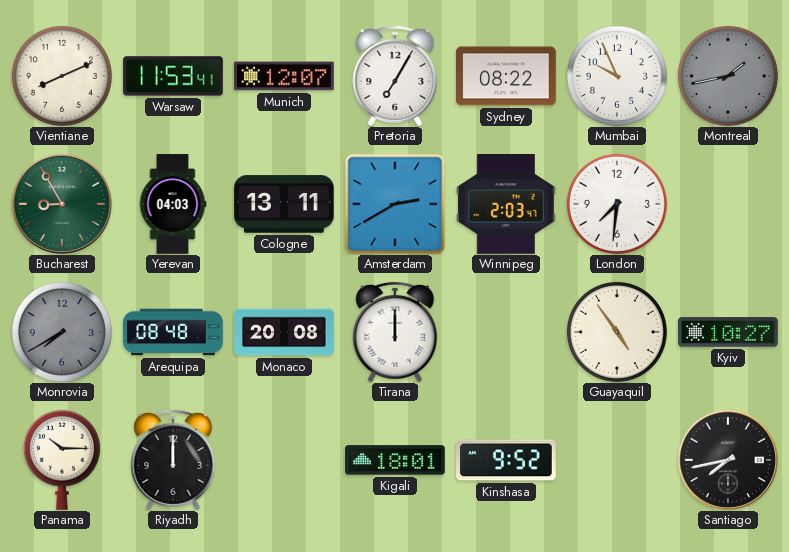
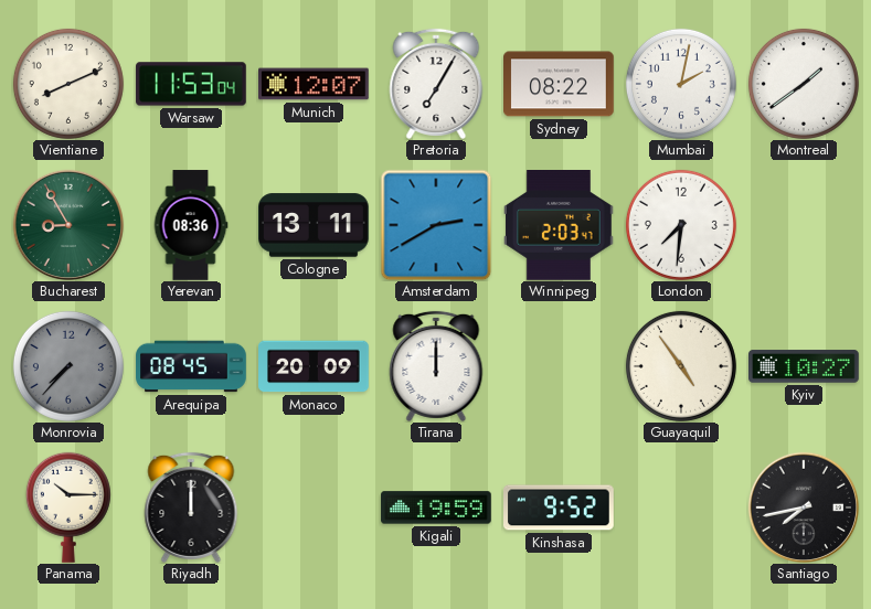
Warsaw: 11:53:41 -> 11:53:04 (191, 84)
Mumbai: 9:56 -> 2:02 (681, 84)
Montreal: 1:43 -> 1:39 (804, 84)
Montreal dial: grey -> white (804, 84)
Yerevan: 04:03 -> 08:36 (191, 225)
Monrovia: 7:40 -> 7:37 (68, 366)
Arequipa: 08:48 -> 08:45 (191, 366)
Monaco: 20:08 -> 20:09 (314, 366)
Kigali: 18:01 -> 19:59 (436, 507)
